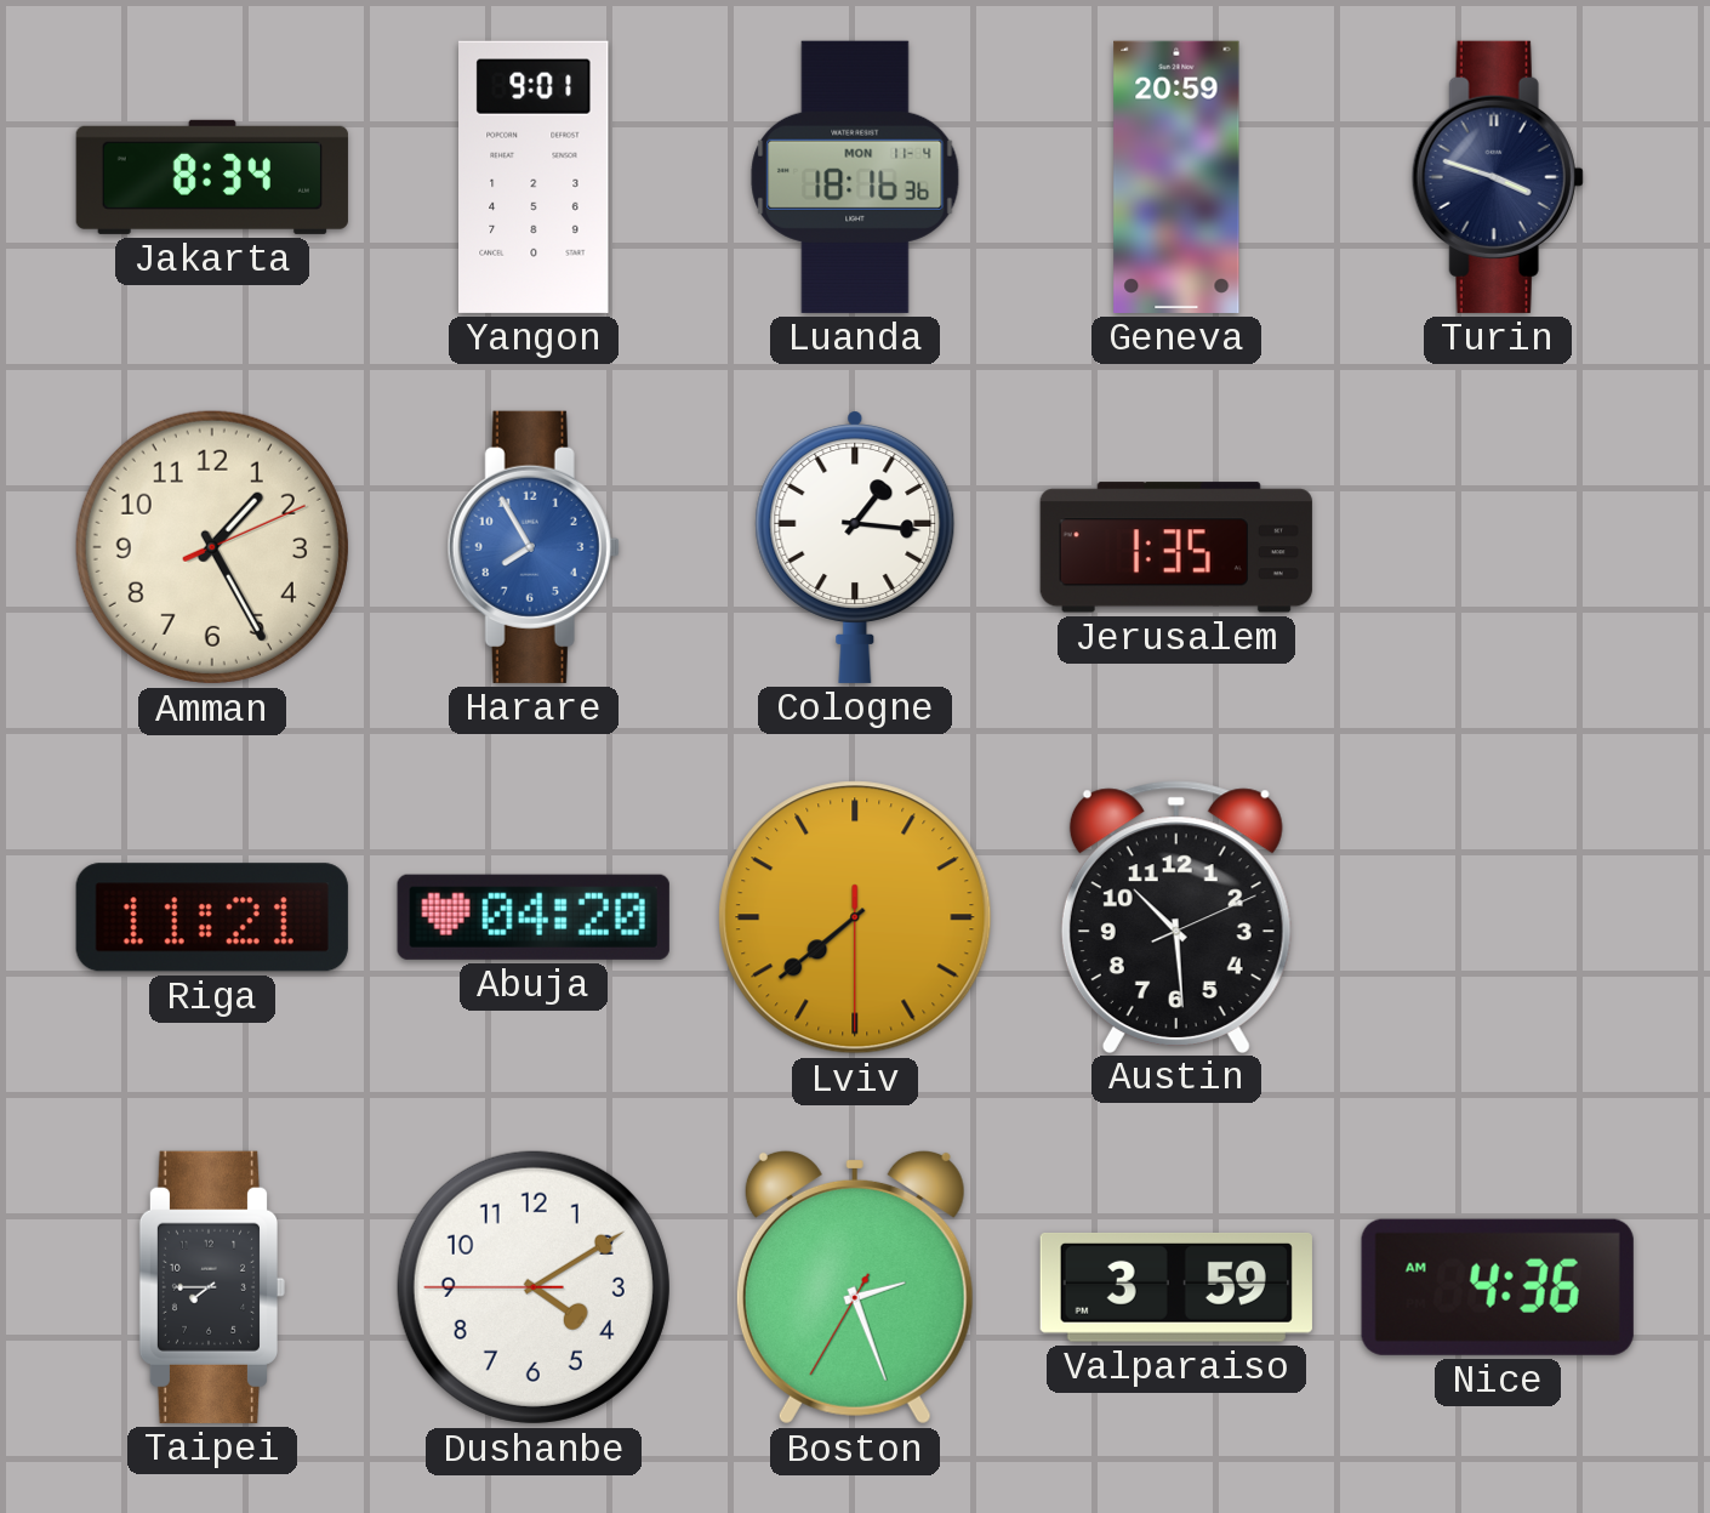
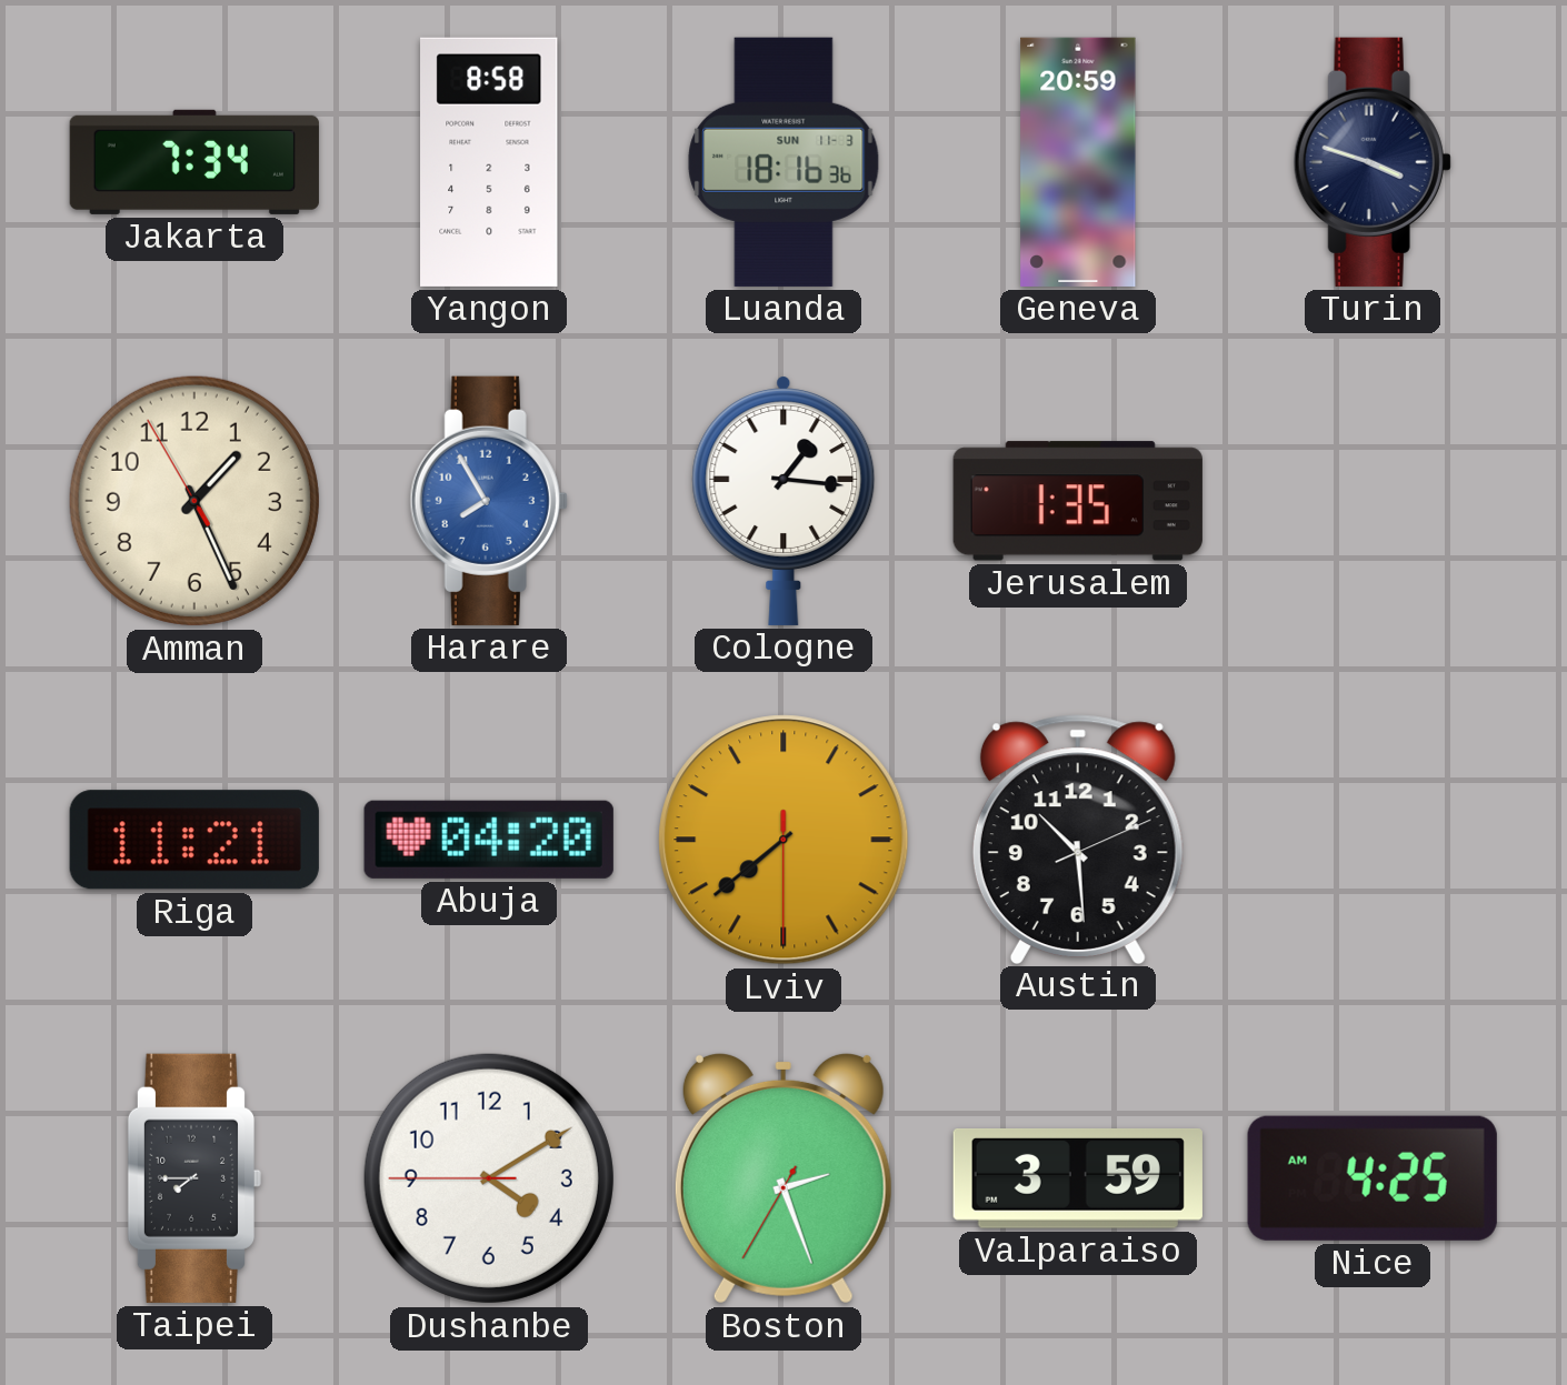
Jakarta: 8:34 -> 7:34 (194, 162)
Yangon: 9:01 -> 8:58 (489, 162)
Luanda date: MON 11-4 -> SUN 11-3 (784, 162)
Amman: 1:25:11 -> 1:25:55 (194, 501)
Nice: 4:36 -> 4:25 (1373, 1178)
